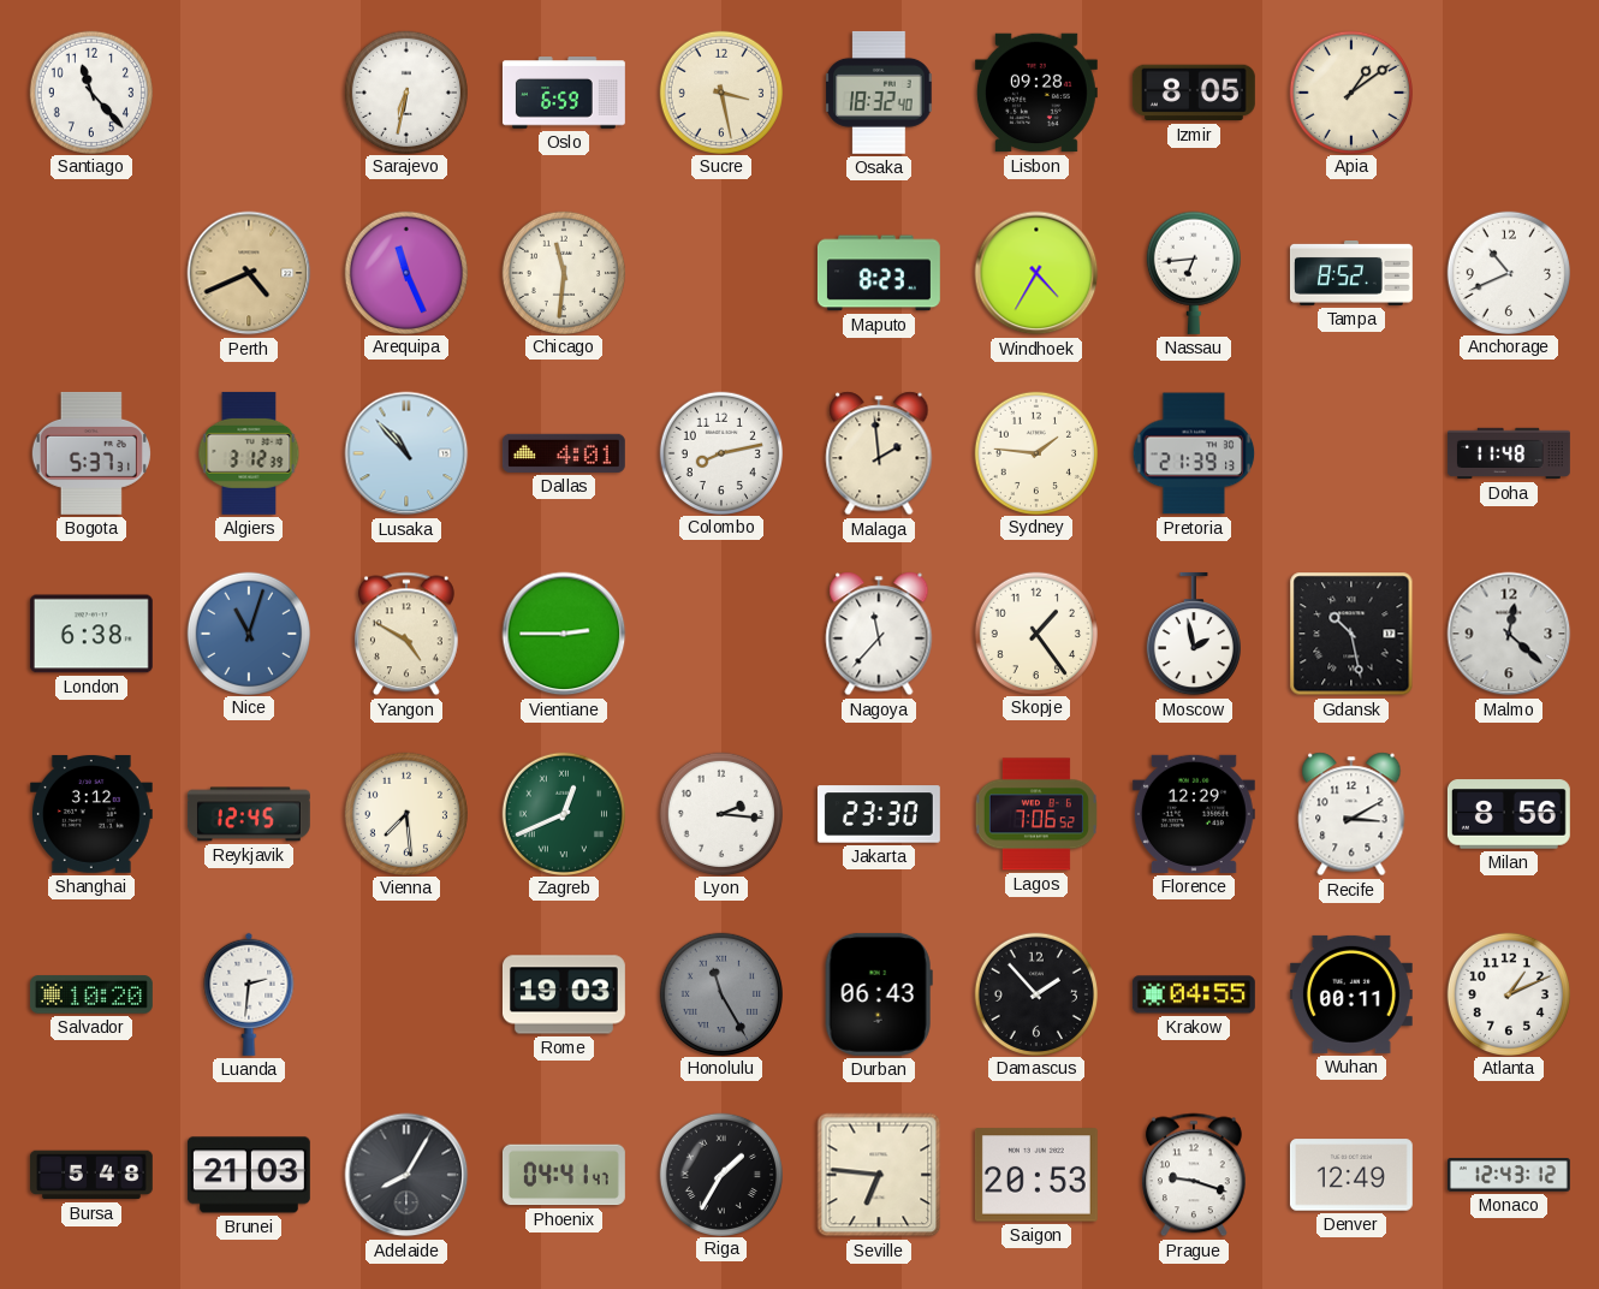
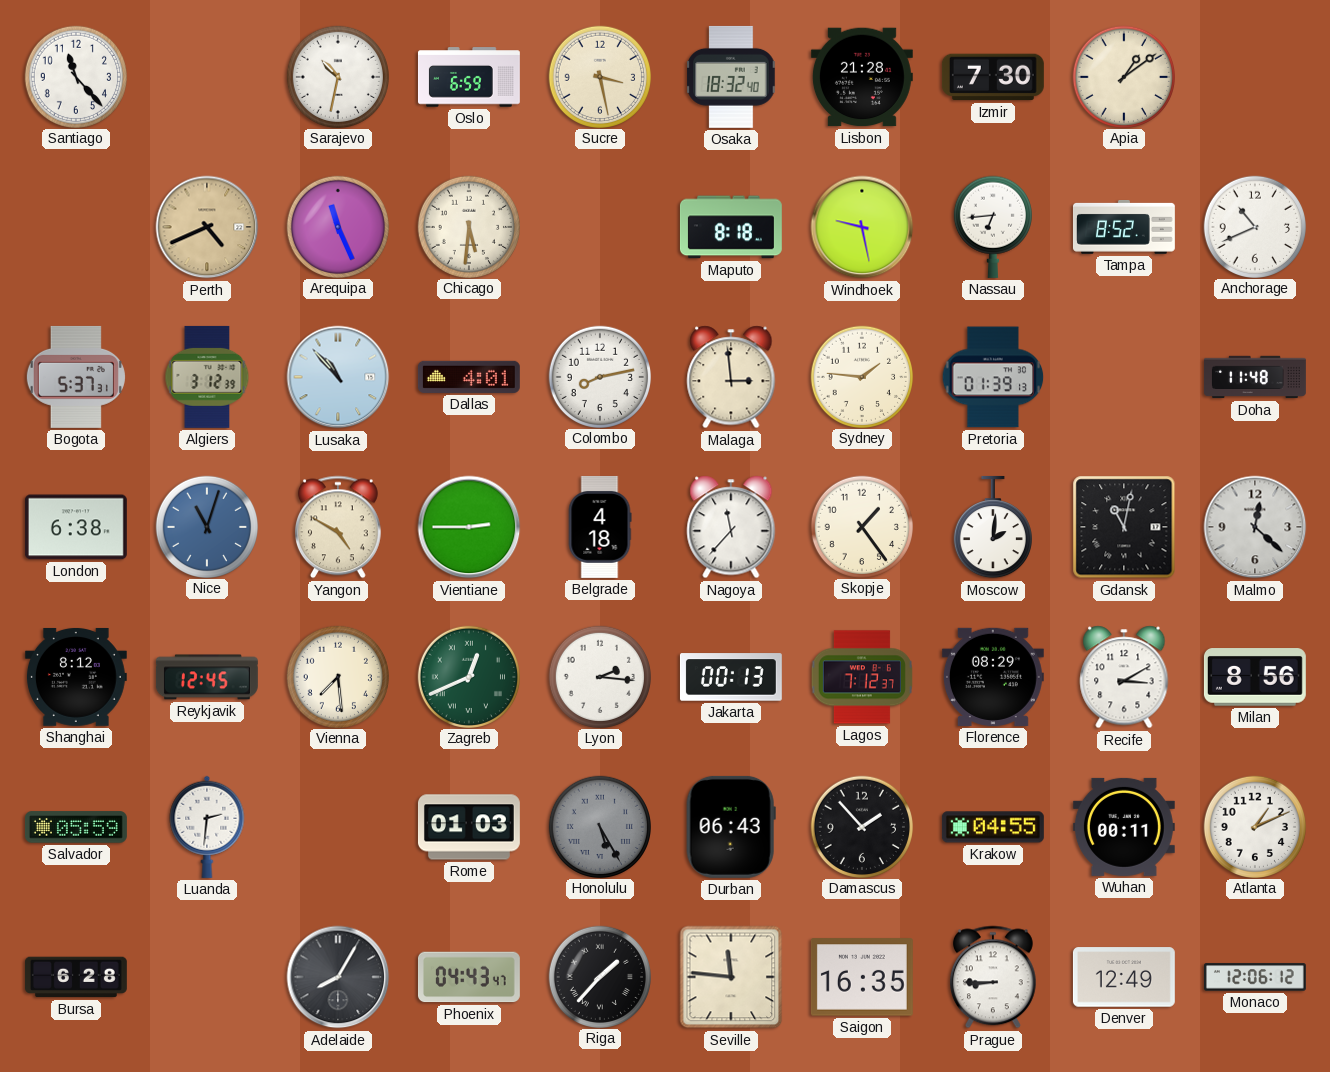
Sarajevo: 6:32 -> 10:32 (337, 76)
Lisbon: 09:28 -> 21:28 (862, 77)
Izmir: 8:05 -> 7:30 (993, 77)
Chicago: 11:31 -> 5:31 (468, 226)
Maputo: 8:23 -> 8:18 (731, 227)
Windhoek: 4:35 -> 9:28 (862, 227)
Malaga: 1:59 -> 2:59 (731, 377)
Pretoria: 21:39 -> 01:39 (993, 377)
Belgrade: none -> 4:18 (600, 527)
Moscow: 1:58 -> 2:01 (993, 527)
Gdansk: 10:28 -> 11:02 (1124, 527)
Shanghai: 3:12 -> 8:12 (76, 677)
Jakarta: 23:30 -> 00:13 (731, 677)
Lagos: 7:06 -> 7:12 (862, 677)
Florence: 12:29 -> 08:29 (993, 677)
Salvador: 10:20 -> 05:59 (76, 827)
Rome: 19:03 -> 01:03 (469, 827)
Honolulu: 11:25 -> 5:25 (599, 826)
Bursa: 5:48 -> 6:28 (76, 977)
Brunei: 21:03 -> none (249, 1175)
Phoenix: 04:41 -> 04:43 (469, 977)
Riga: 1:35 -> 1:37 (599, 976)
Seville: 6:46 -> 11:46 (731, 977)
Saigon: 20:53 -> 16:35 (862, 977)
Prague: 9:18 -> 8:45 (993, 977)
Monaco: 12:43 -> 12:06 (1255, 977)
